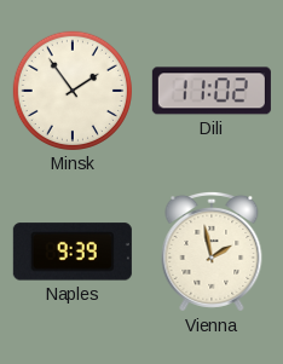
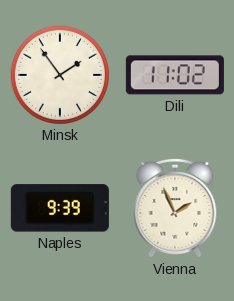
Vienna: 1:58 -> 1:56 (175, 208)
